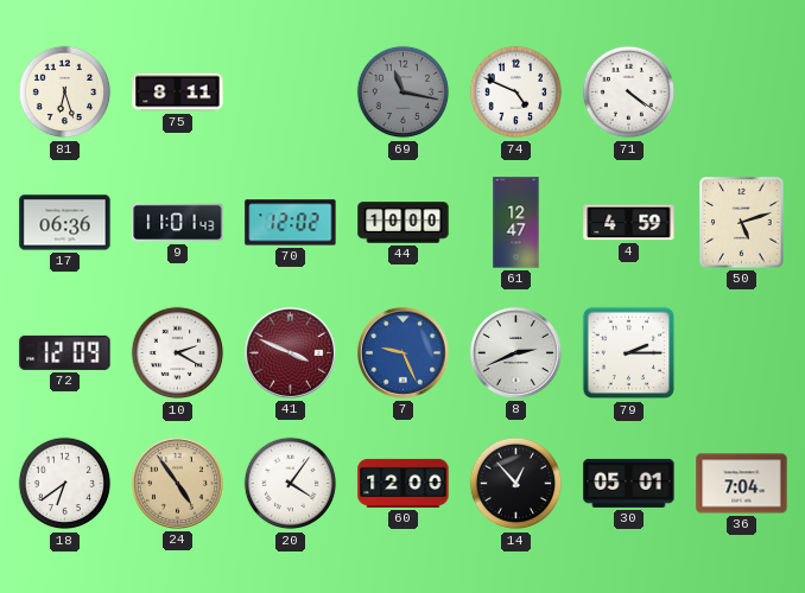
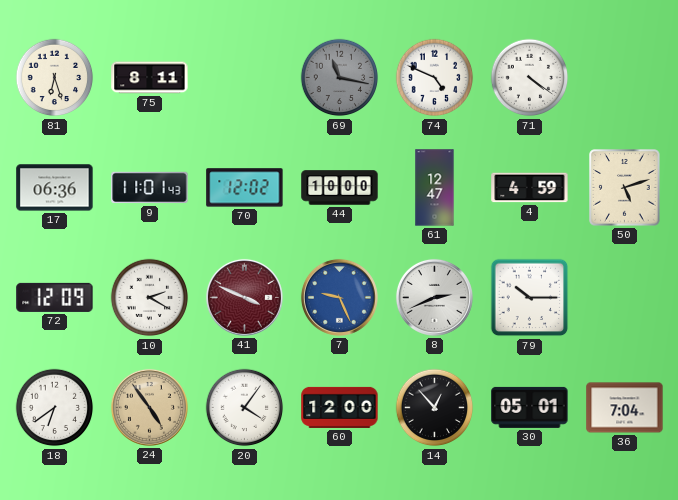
79: 2:15 -> 10:15 (530, 298)
